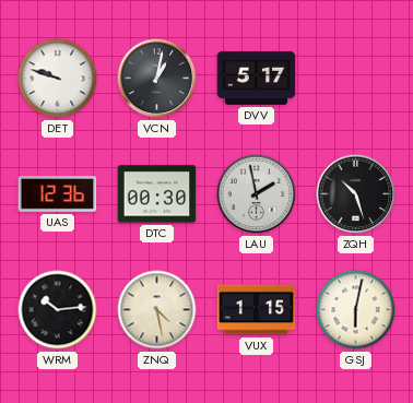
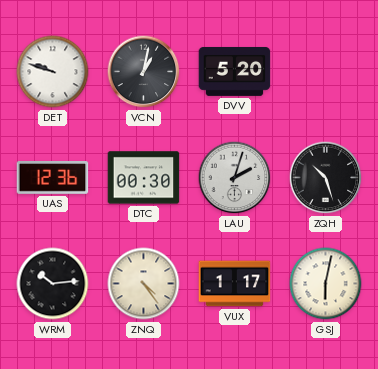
DVV: 5:17 -> 5:20 (235, 71)
LAU: 1:58 -> 2:03 (235, 178)
ZNQ: 4:28 -> 4:24 (144, 284)
VUX: 1:15 -> 1:17 (235, 284)
